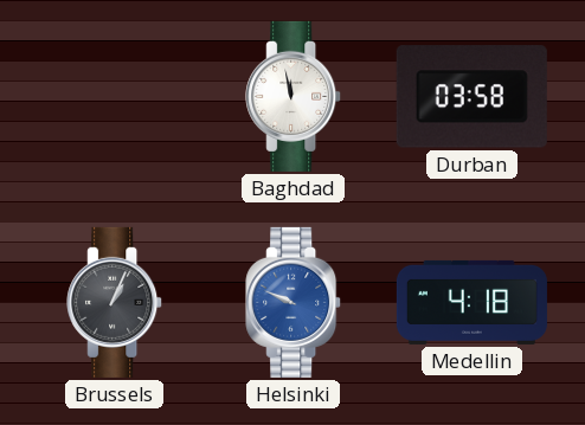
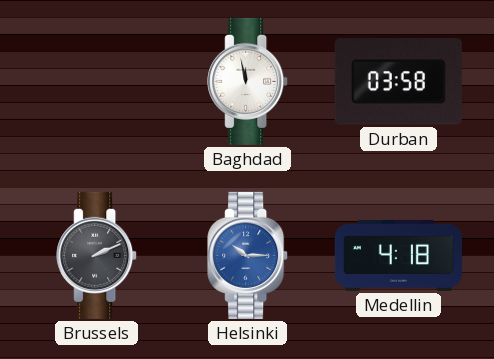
Brussels: 1:04 -> 2:11 (97, 255)
Helsinki: 9:49 -> 10:15 (248, 255)
